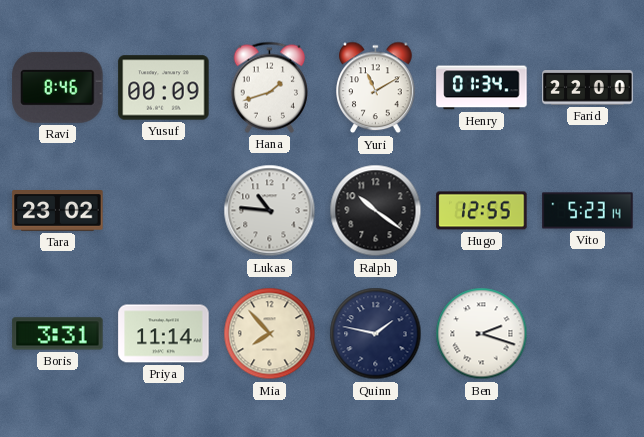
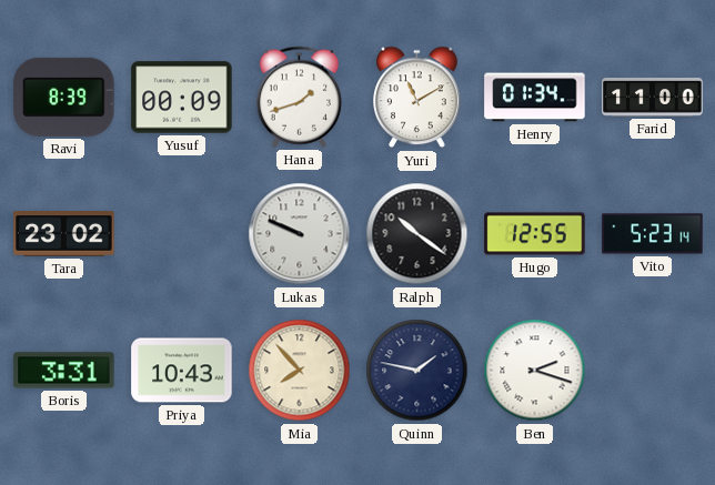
Ravi: 8:46 -> 8:39 (64, 97)
Farid: 22:00 -> 11:00 (653, 98)
Lukas: 10:46 -> 9:49 (300, 234)
Priya: 11:14 -> 10:43 (182, 371)
